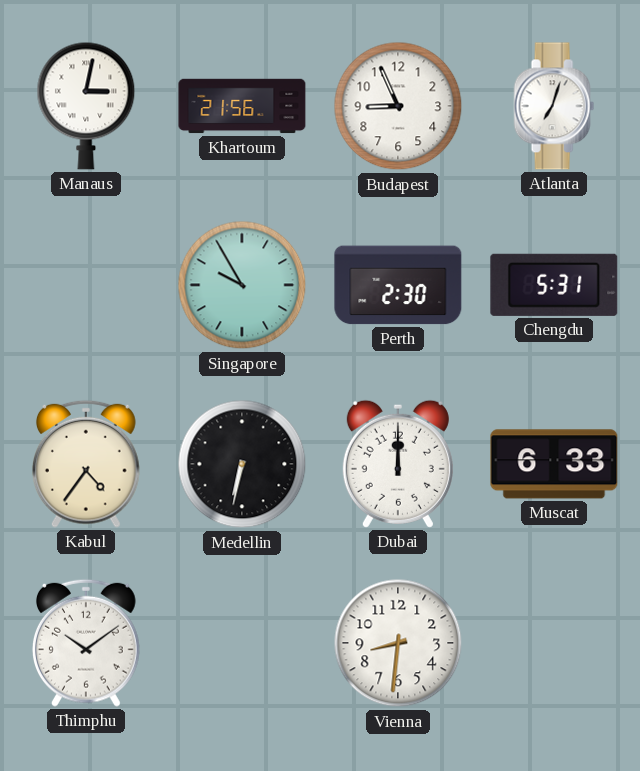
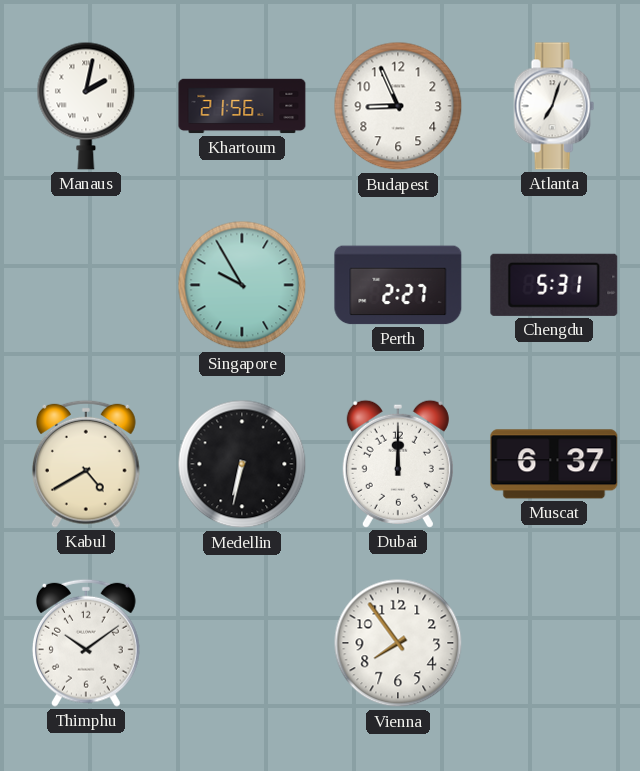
Manaus: 3:02 -> 2:02 (86, 106)
Perth: 2:30 -> 2:27 (398, 285)
Kabul: 4:36 -> 4:40 (86, 464)
Muscat: 6:33 -> 6:37 (554, 464)
Vienna: 8:31 -> 7:54 (398, 643)
